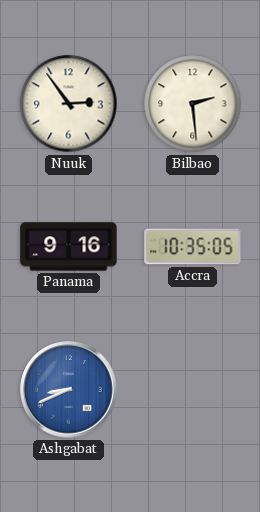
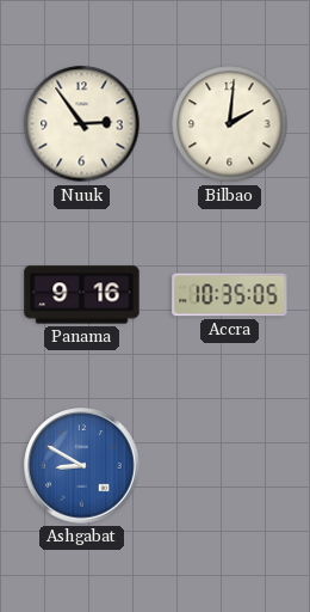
Bilbao: 2:29 -> 2:01 (230, 124)
Ashgabat: 8:41 -> 8:50 (82, 466)
